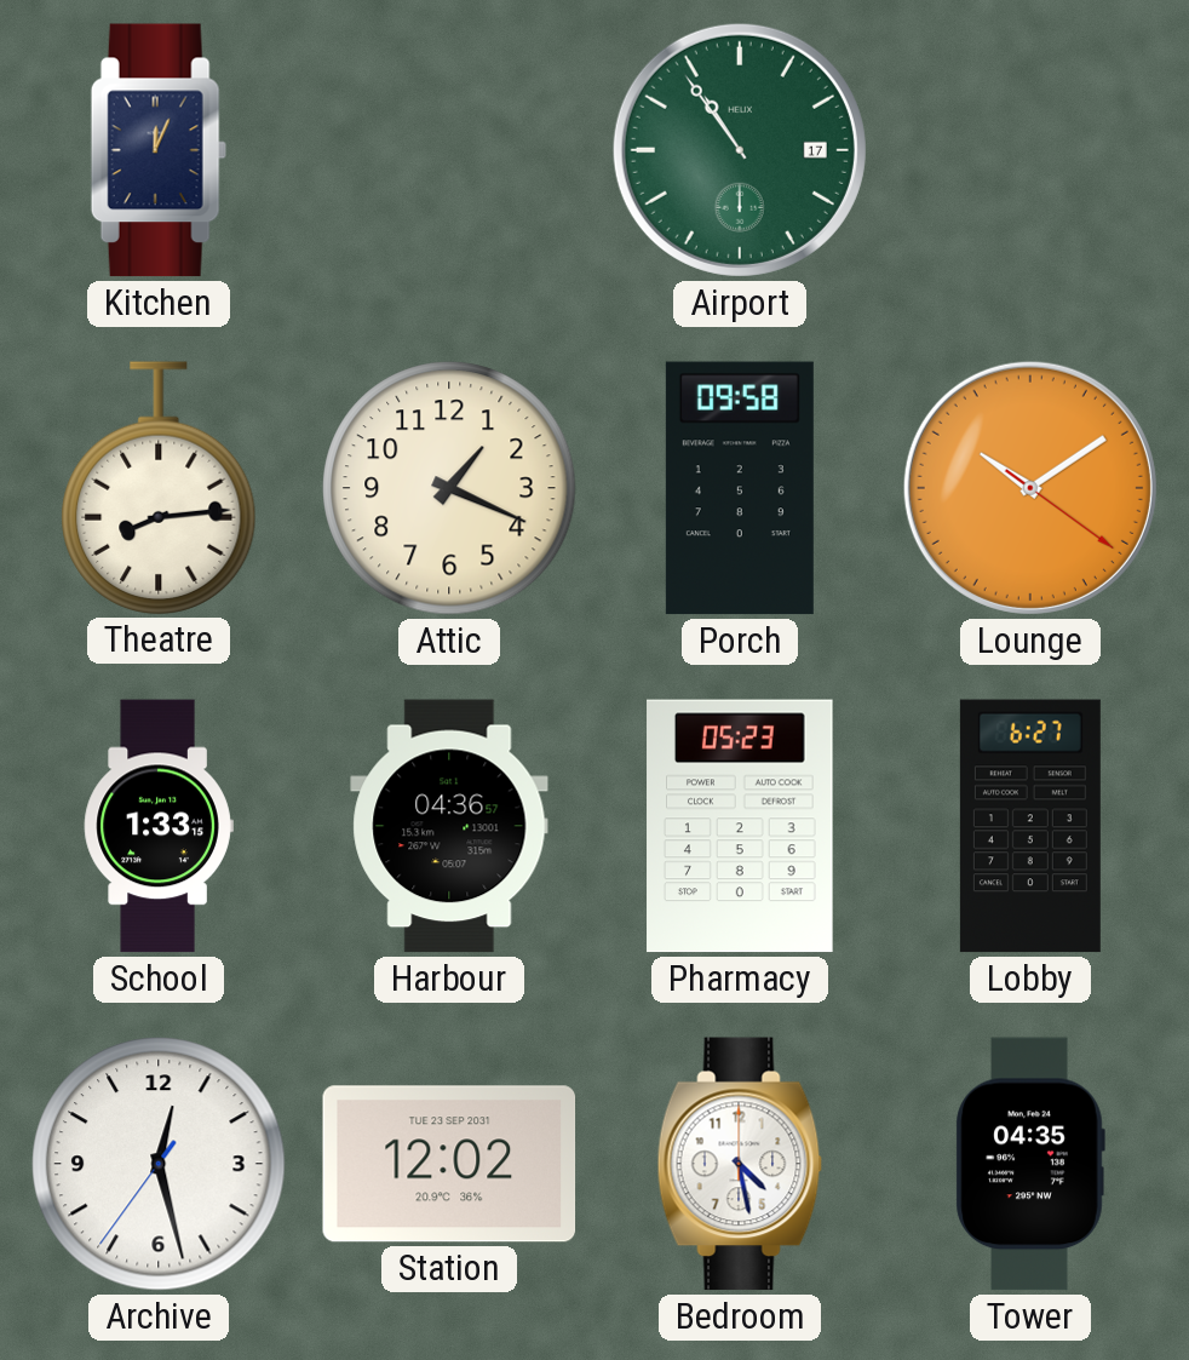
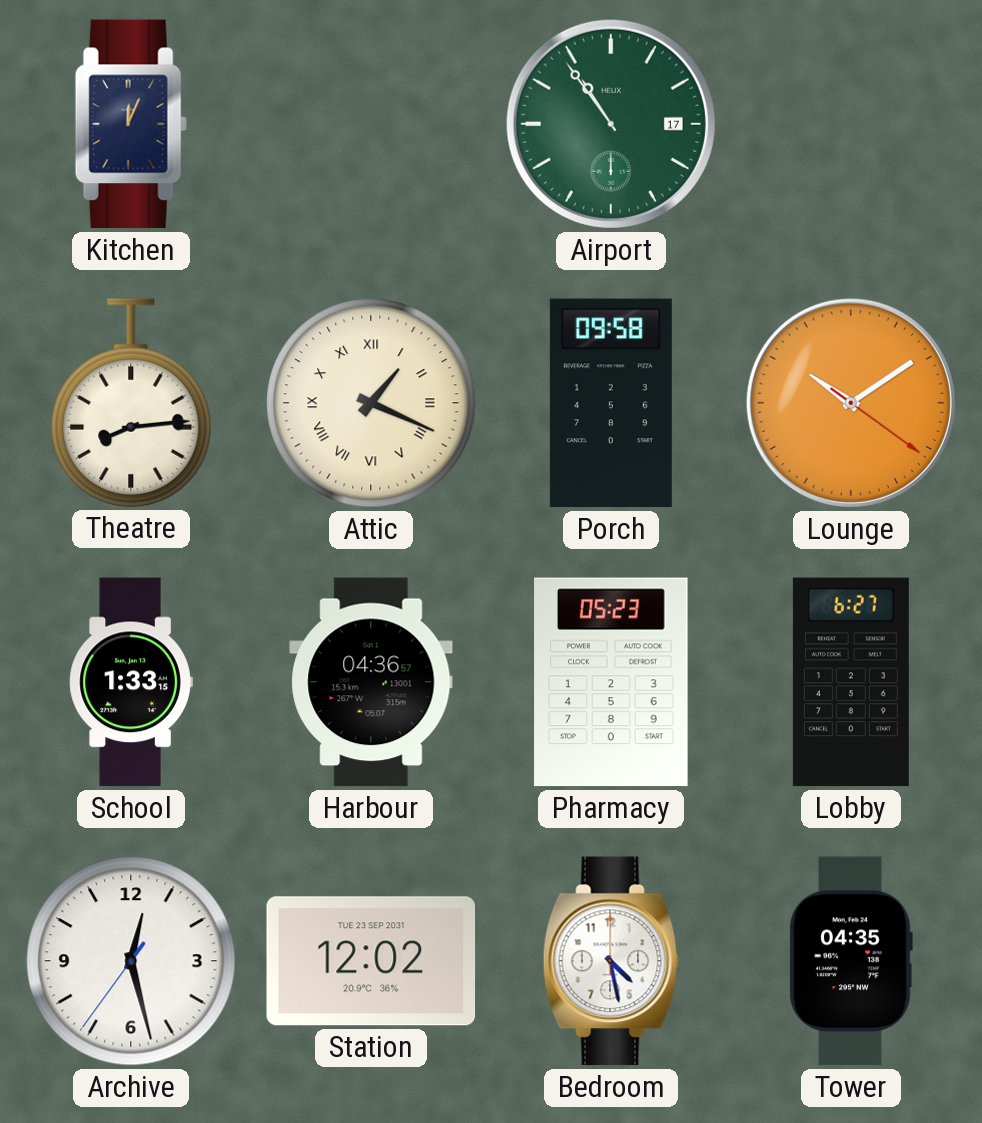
Attic numerals: Arabic -> Roman (371, 403)
